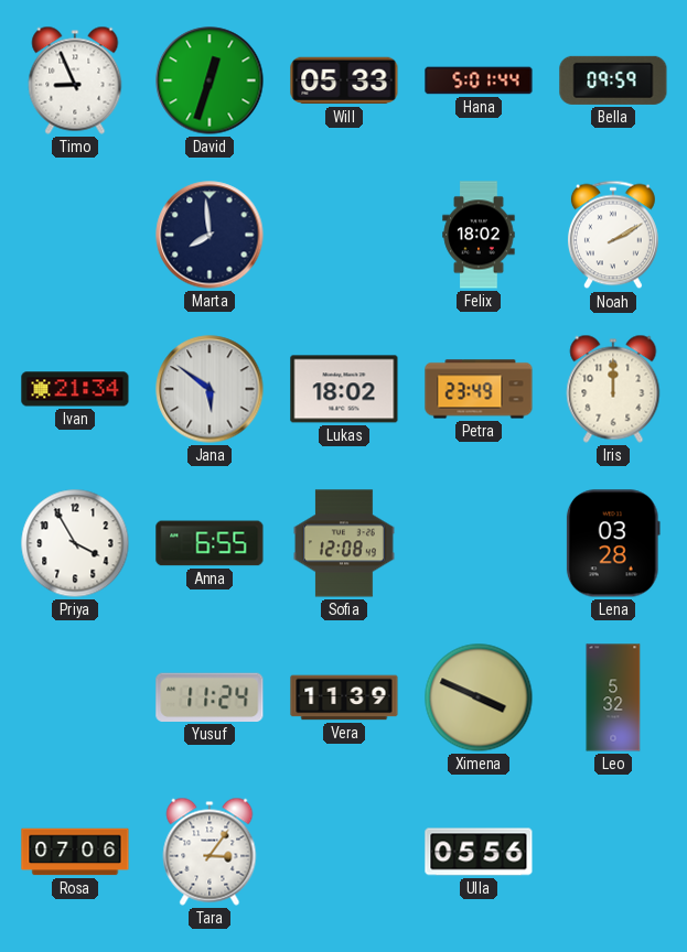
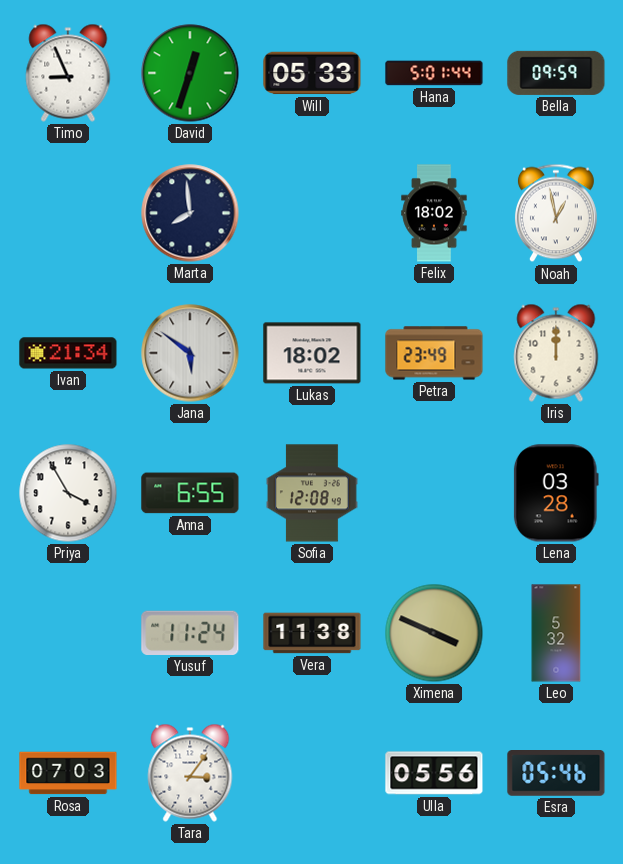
Noah: 2:10 -> 12:58 (556, 213)
Vera: 11:39 -> 11:38 (312, 633)
Rosa: 07:06 -> 07:03 (68, 773)
Esra: none -> 05:46 (556, 773)
